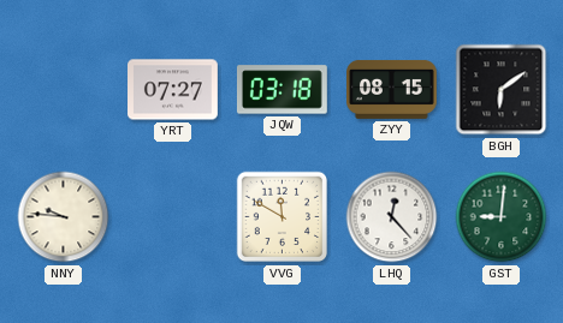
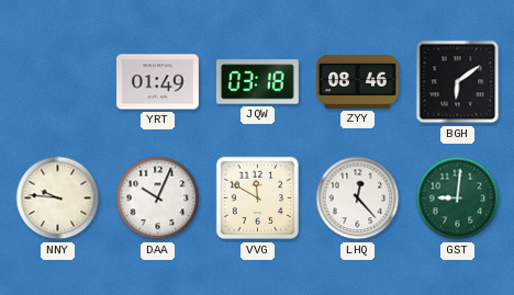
YRT: 07:27 -> 01:49 (158, 82)
ZYY: 08:15 -> 08:46 (358, 81)
DAA: none -> 10:04 (158, 198)
